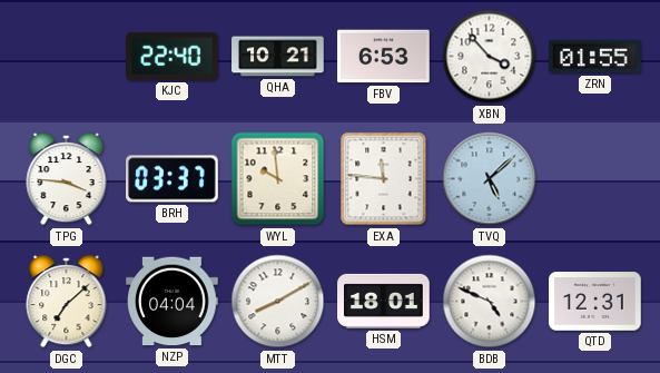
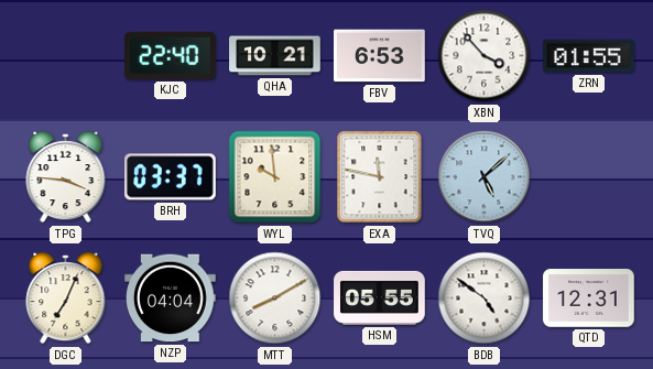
EXA: 11:46 -> 11:47 (380, 177)
DGC: 7:08 -> 7:04 (66, 299)
HSM: 18:01 -> 05:55 (380, 297)
BDB: 4:49 -> 4:51 (485, 299)
